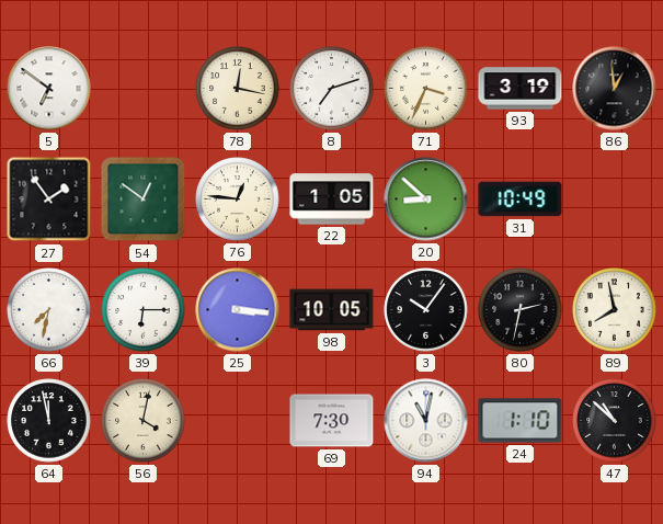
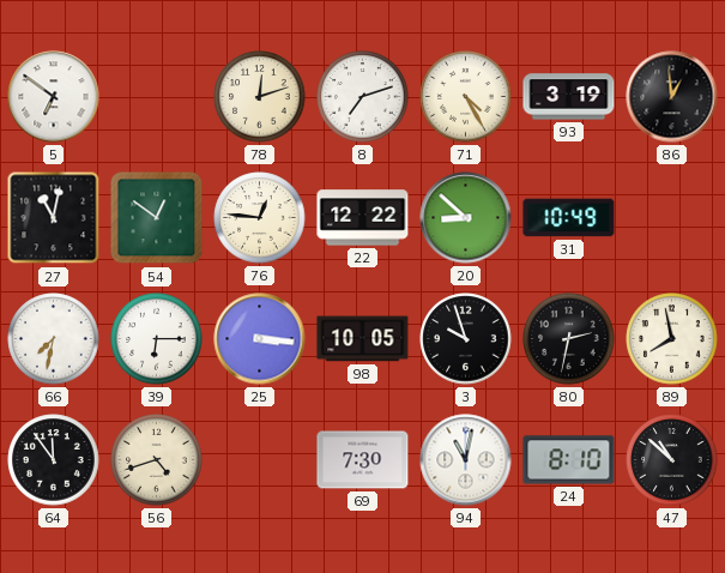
78: 12:17 -> 12:12 (260, 97)
71: 3:34 -> 4:25 (466, 97)
27: 1:54 -> 11:02 (54, 218)
22: 1:05 -> 12:22 (363, 218)
3: 10:06 -> 9:57 (466, 339)
64: 11:58 -> 11:54 (54, 460)
56: 4:02 -> 4:42 (157, 460)
24: 1:10 -> 8:10 (569, 460)
